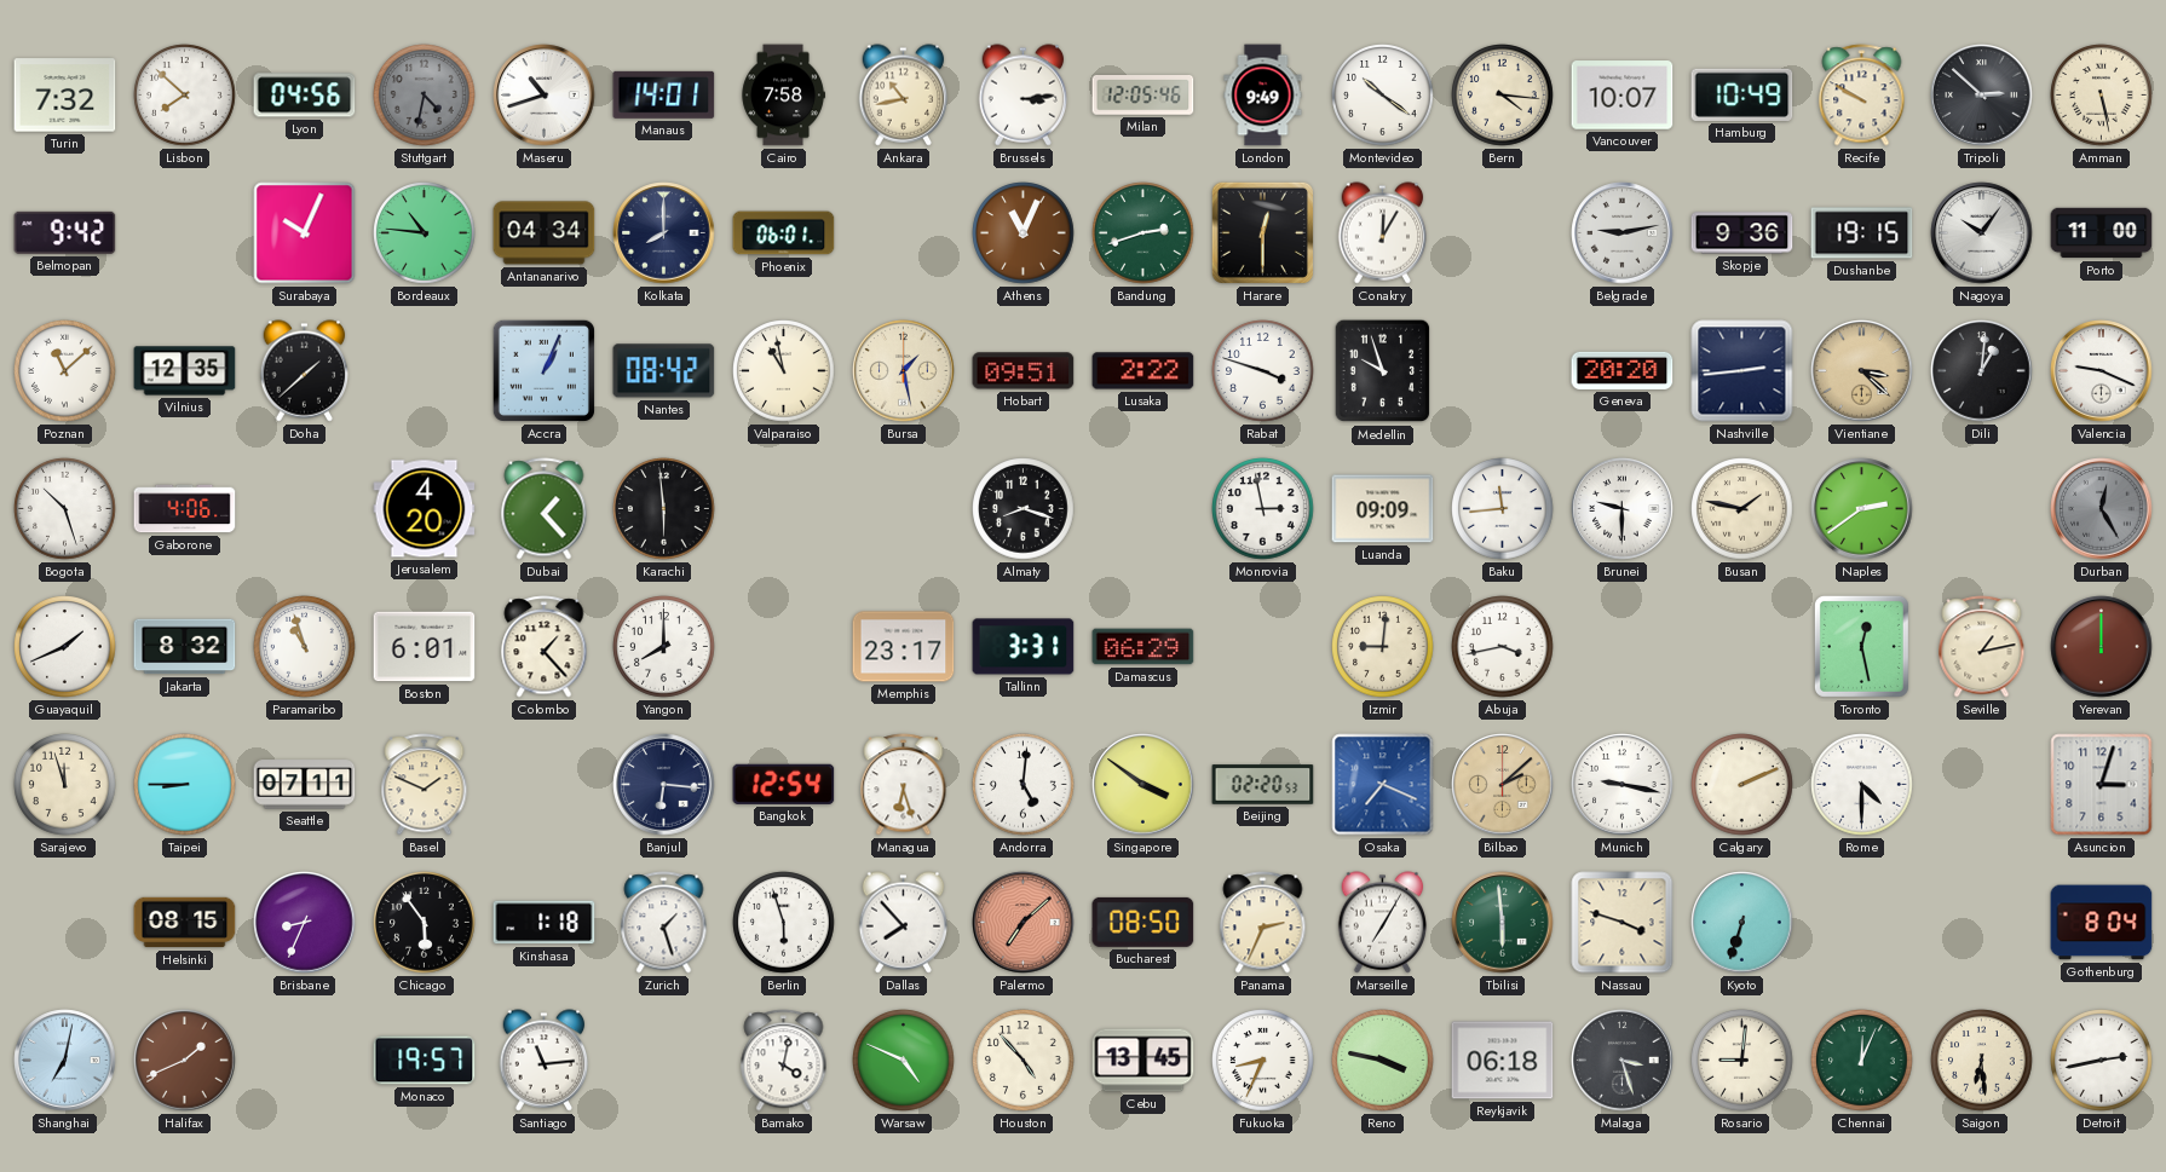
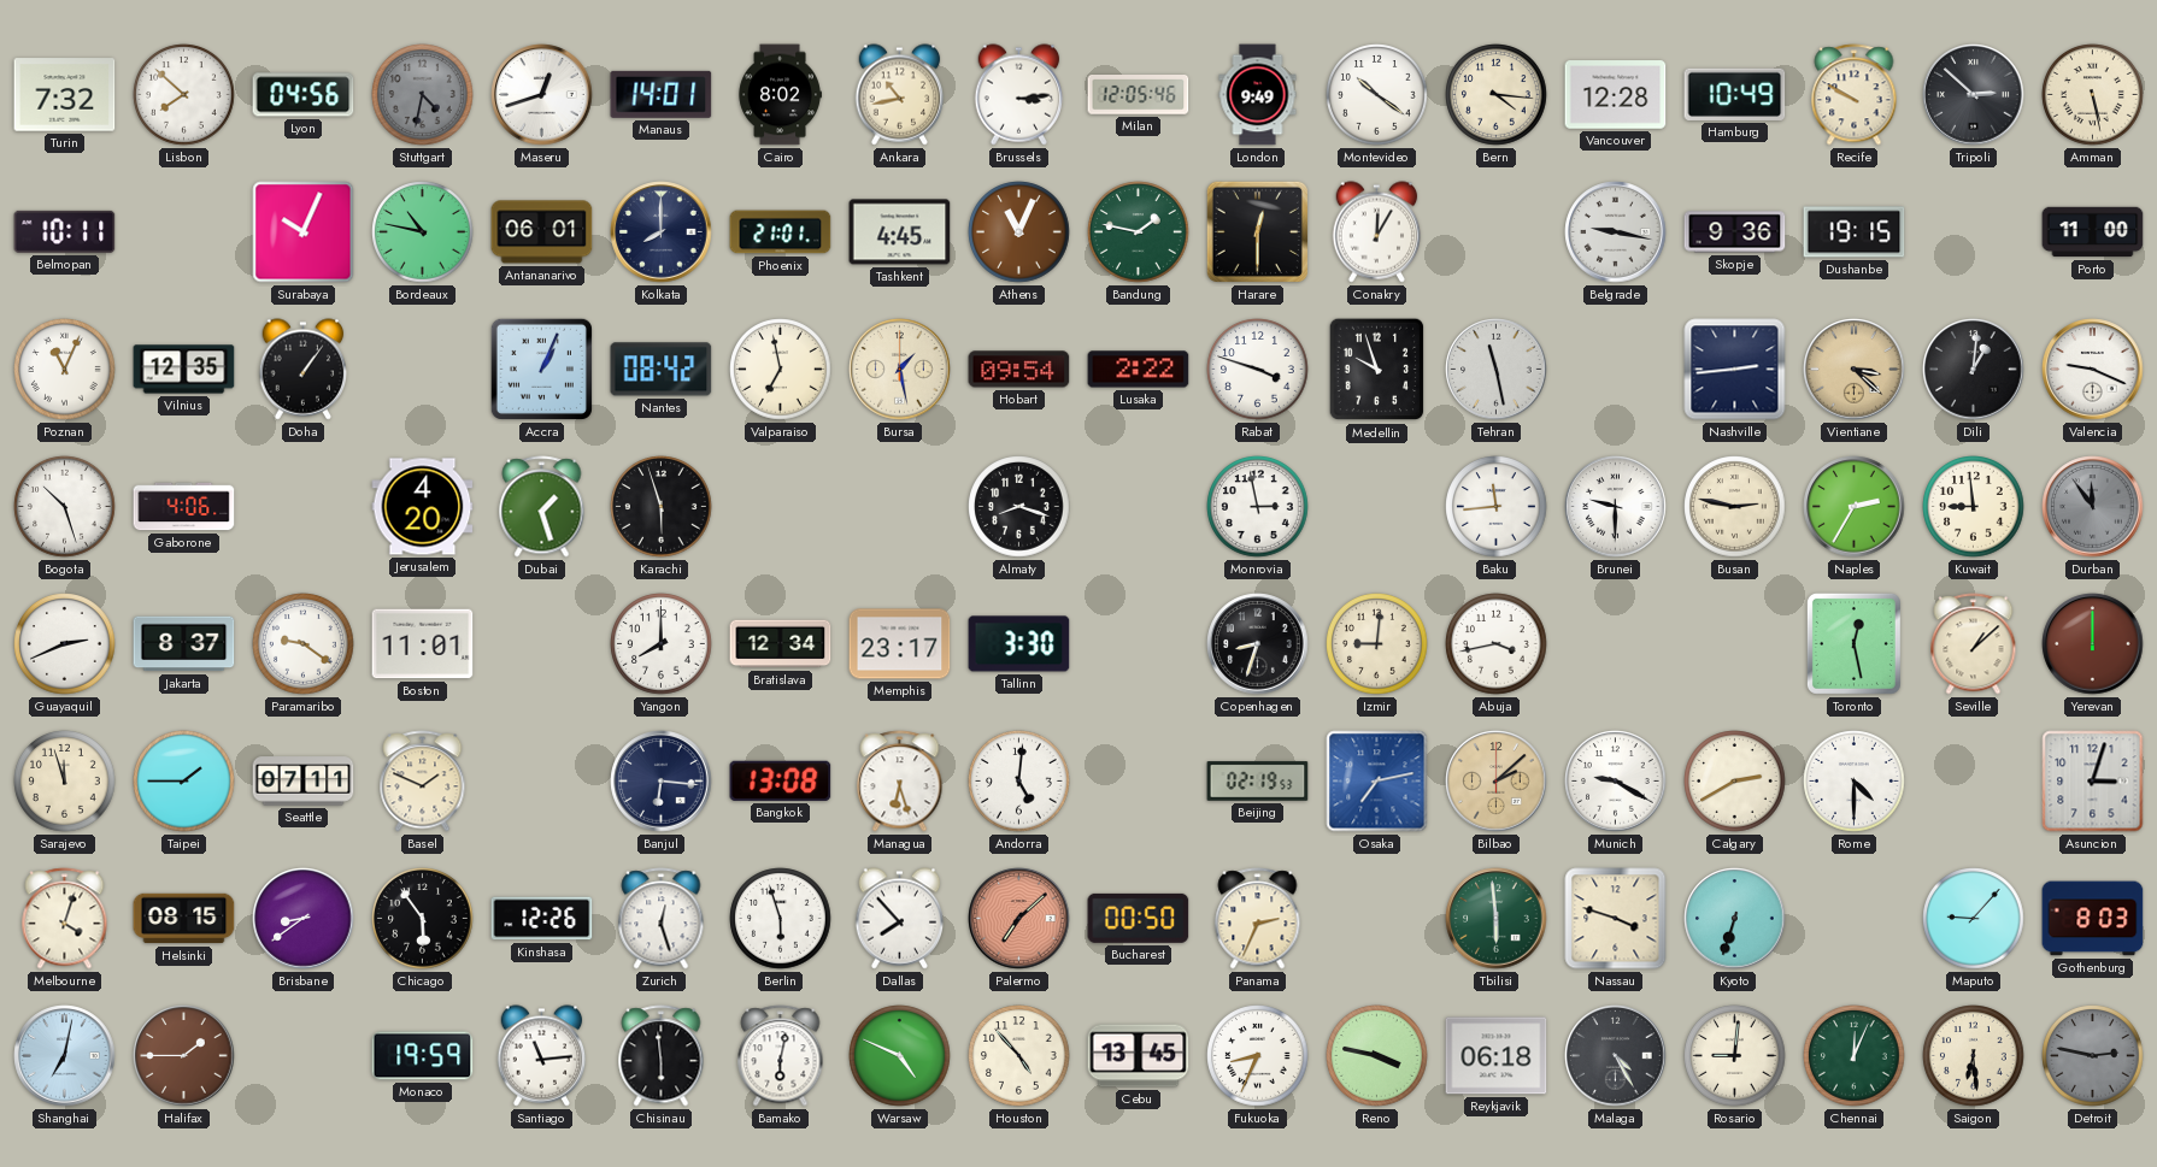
Maseru: 10:42 -> 12:42 (542, 95)
Cairo: 7:58 -> 8:02 (780, 95)
Vancouver: 10:07 -> 12:28 (1616, 95)
Belmopan: 9:42 -> 10:11 (65, 231)
Bordeaux: 10:46 -> 10:47 (423, 232)
Antananarivo: 04:34 -> 06:01 (542, 232)
Phoenix: 06:01 -> 21:01 (781, 232)
Tashkent: none -> 4:45 (900, 232)
Bandung: 2:42 -> 1:47 (1139, 232)
Belgrade: 9:13 -> 9:17 (1616, 232)
Nagoya: 10:06 -> none (1982, 233)
Poznan: 11:08 -> 11:04 (65, 370)
Doha: 1:38 -> 1:06 (304, 370)
Valparaiso: 10:58 -> 6:58 (781, 370)
Hobart: 09:51 -> 09:54 (1019, 370)
Tehran: none -> 11:28 (1497, 370)
Geneva: 20:20 -> none (1623, 370)
Dubai: 1:23 -> 1:27 (542, 507)
Karachi: 5:59 -> 5:57 (662, 507)
Luanda: 09:09 -> none (1383, 509)
Busan: 1:47 -> 2:47 (1735, 507)
Naples: 2:39 -> 2:35 (1855, 507)
Kuwait: none -> 8:59 (1974, 507)
Durban: 12:25 -> 11:54 (2093, 507)
Guayaquil: 1:41 -> 2:41 (65, 644)
Jakarta: 8:32 -> 8:37 (184, 644)
Paramaribo: 10:57 -> 9:21 (304, 644)
Boston: 6:01 -> 11:01 (423, 644)
Colombo: 1:23 -> none (545, 647)
Bratislava: none -> 12:34 (781, 644)
Tallinn: 3:31 -> 3:30 (1019, 644)
Damascus: 06:29 -> none (1144, 647)
Copenhagen: none -> 8:33 (1258, 644)
Seville: 1:13 -> 1:08 (1974, 644)
Taipei: 8:45 -> 1:45 (184, 782)
Bangkok: 12:54 -> 13:08 (781, 780)
Singapore: 3:51 -> none (1144, 785)
Beijing: 02:20 -> 02:19 (1258, 782)
Osaka: 7:19 -> 7:13 (1377, 782)
Munich: 9:17 -> 9:20 (1616, 782)
Calgary: 2:11 -> 2:40 (1735, 782)
Melbourne: none -> 4:03 (65, 919)
Brisbane: 8:34 -> 8:39 (304, 919)
Kinshasa: 1:18 -> 12:26 (542, 919)
Zurich: 1:27 -> 12:27 (662, 919)
Bucharest: 08:50 -> 00:50 (1139, 918)
Marseille: 7:05 -> none (1383, 923)
Maputo: none -> 9:07 (1974, 919)
Gothenburg: 8:04 -> 8:03 (2093, 919)
Halifax: 1:41 -> 1:45 (184, 1056)
Monaco: 19:57 -> 19:59 (423, 1056)
Chisinau: none -> 5:59 (662, 1056)
Bamako: 4:02 -> 6:02 (781, 1056)
Malaga: 3:27 -> 4:25 (1616, 1056)
Detroit: 2:43 -> 2:47 (2093, 1056)
Detroit dial: white -> grey (2093, 1056)
